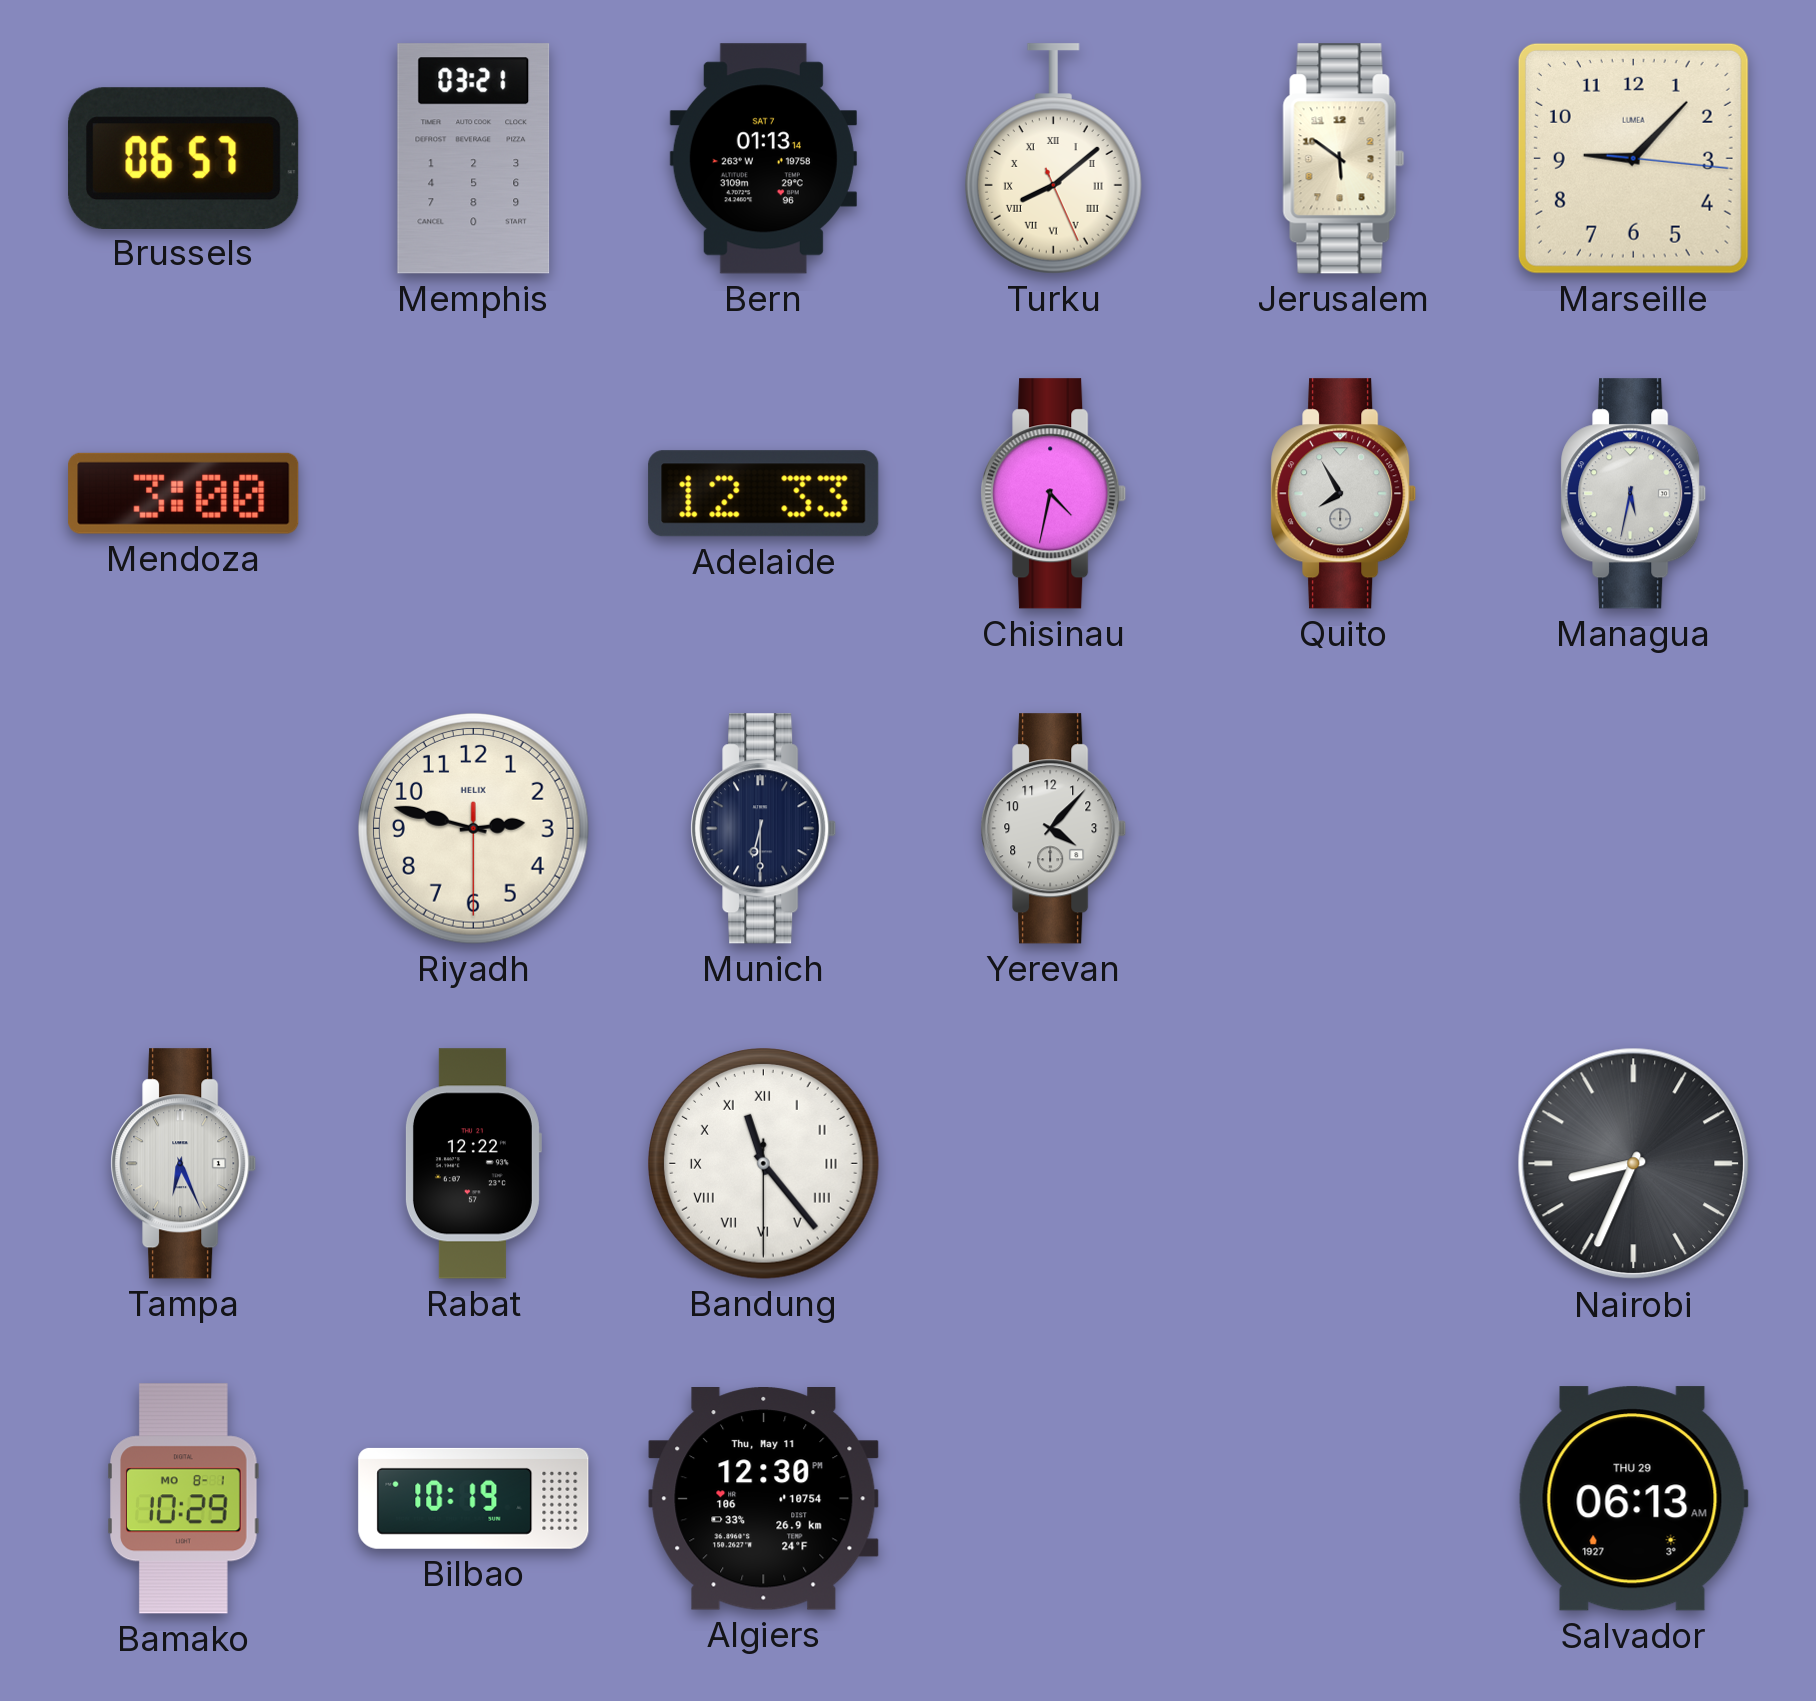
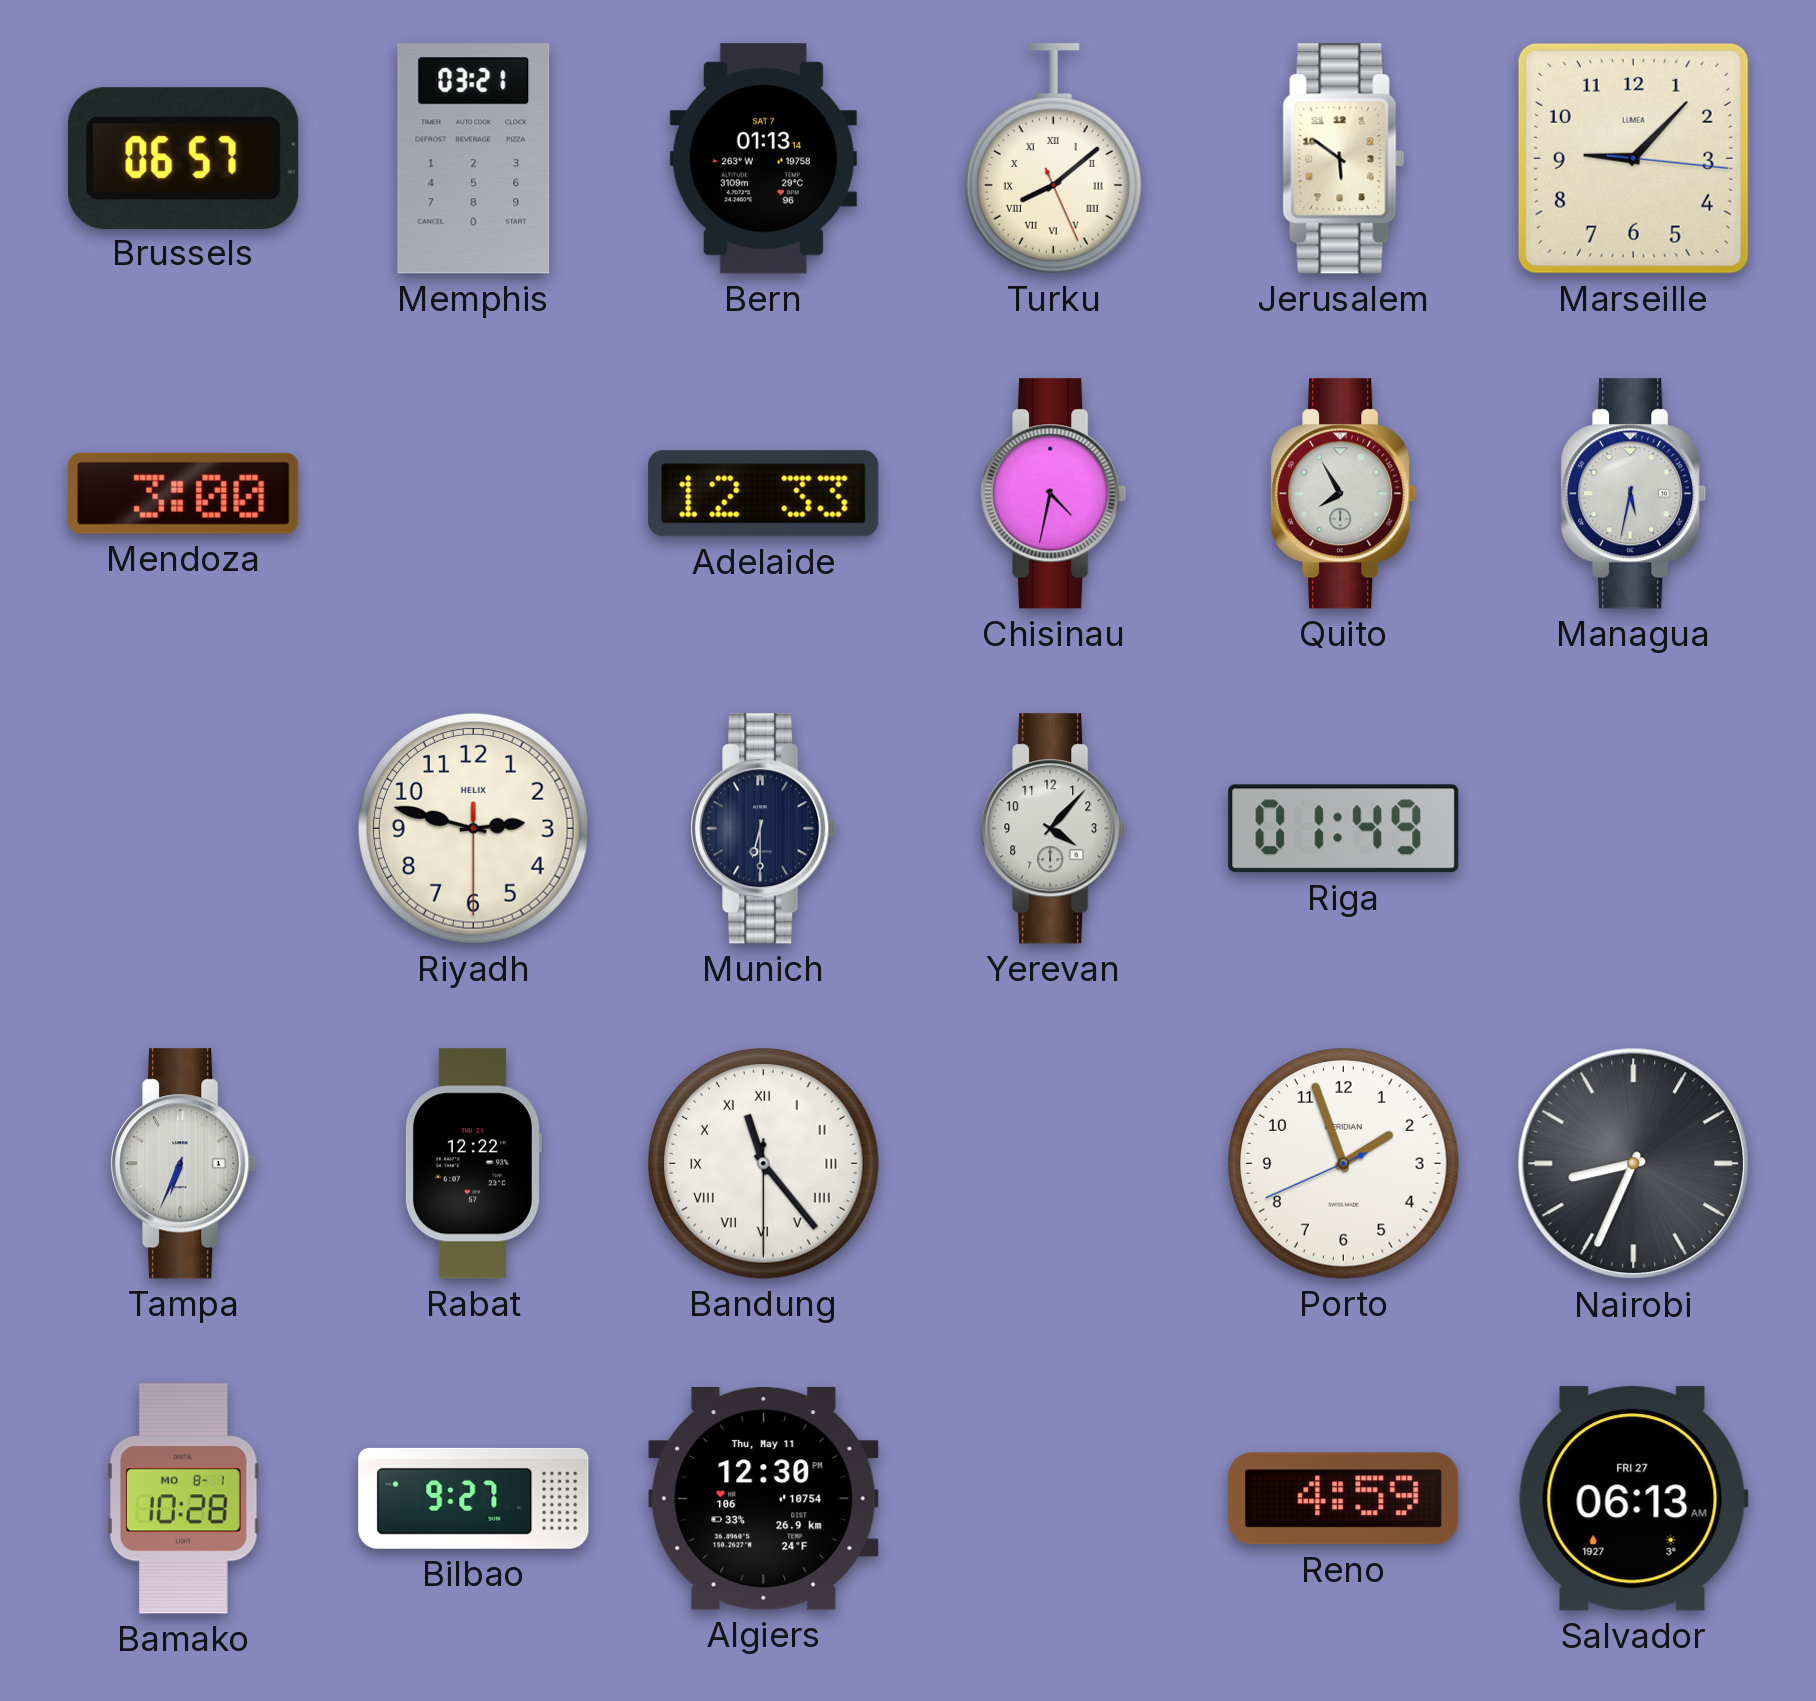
Riga: none -> 01:49 (1344, 829)
Tampa: 6:26 -> 6:34 (184, 1164)
Porto: none -> 1:56 (1344, 1164)
Bamako: 10:29 -> 10:28 (184, 1499)
Bilbao: 10:19 -> 9:27 (474, 1498)
Reno: none -> 4:59 (1344, 1499)
Salvador date: THU 29 -> FRI 27 (1633, 1499)
